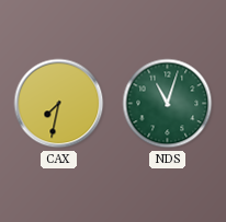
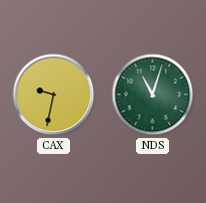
CAX: 7:32 -> 9:32 (54, 95)
